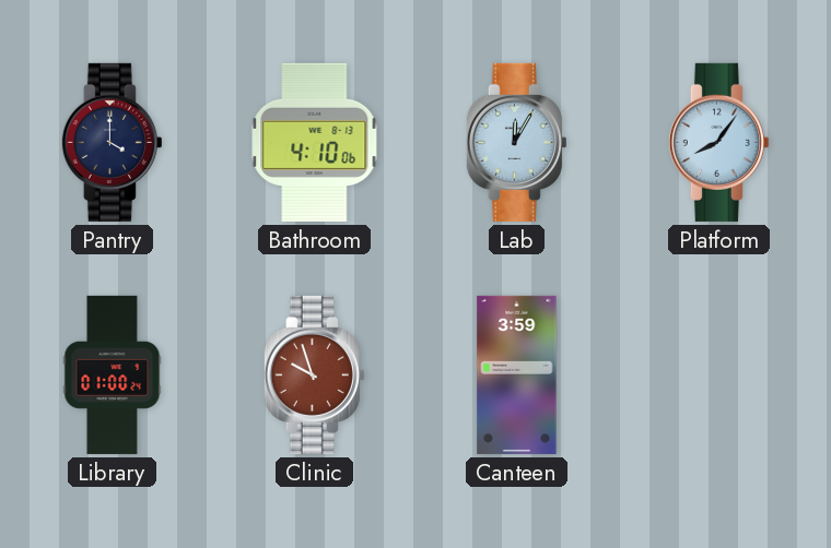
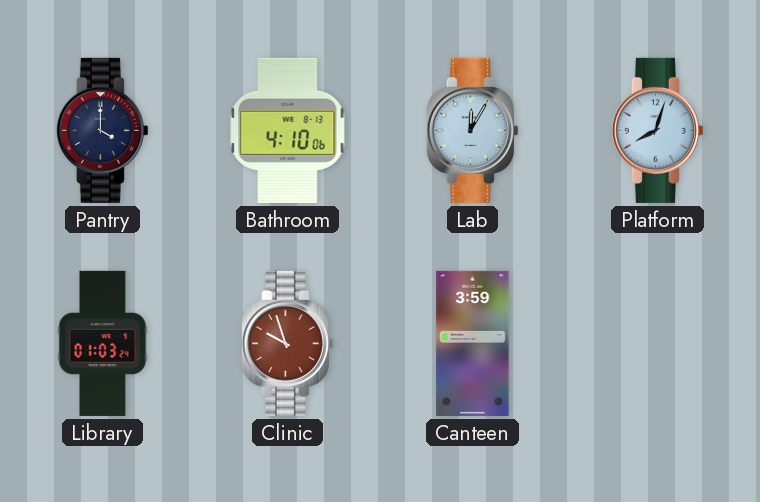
Platform: 8:06 -> 8:03 (657, 130)
Library: 01:00 -> 01:03 (103, 343)
